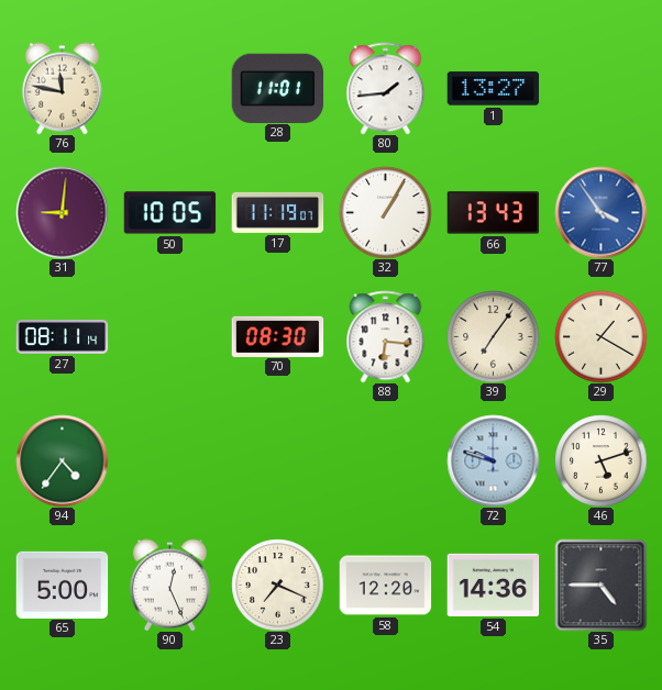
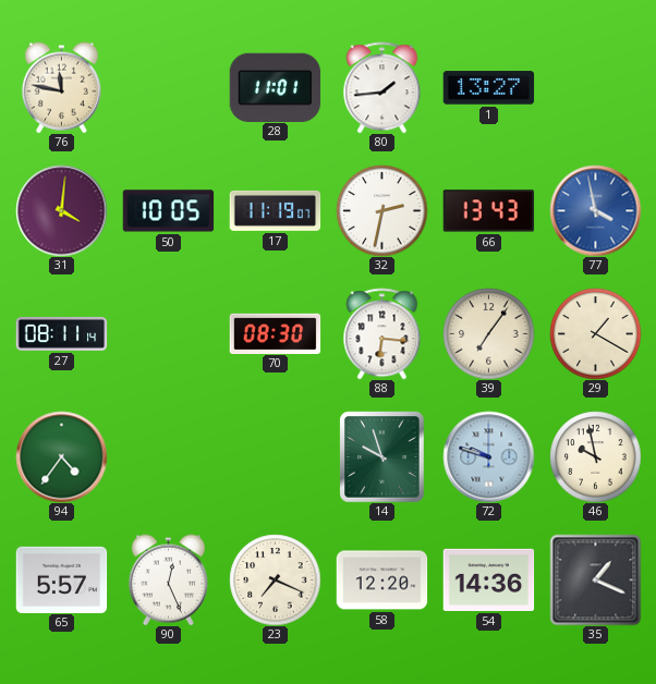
31: 9:01 -> 4:01 (61, 210)
32: 1:05 -> 2:32 (381, 210)
77: 3:54 -> 3:58 (595, 210)
14: none -> 9:57 (382, 456)
46: 5:12 -> 9:58 (595, 456)
65: 5:00 -> 5:57 (61, 579)
35: 4:45 -> 1:19 (595, 579)
